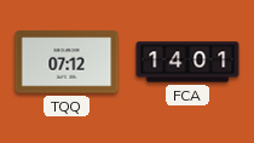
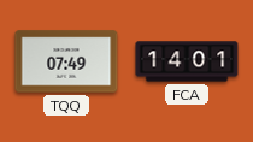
TQQ: 07:12 -> 07:49 (66, 61)
